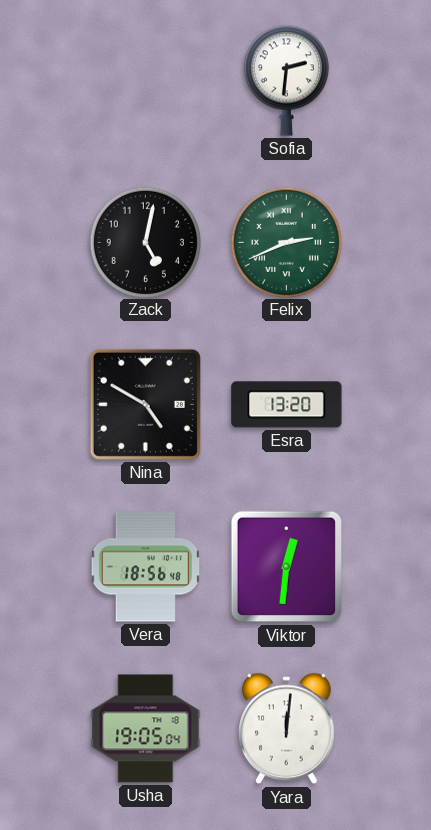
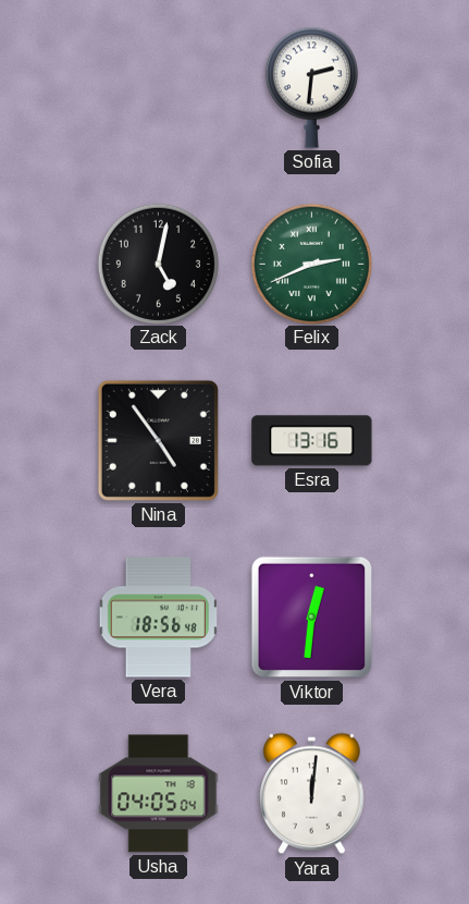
Nina: 4:50 -> 4:54 (158, 440)
Esra: 13:20 -> 13:16 (312, 441)
Usha: 19:05 -> 04:05 (159, 794)
